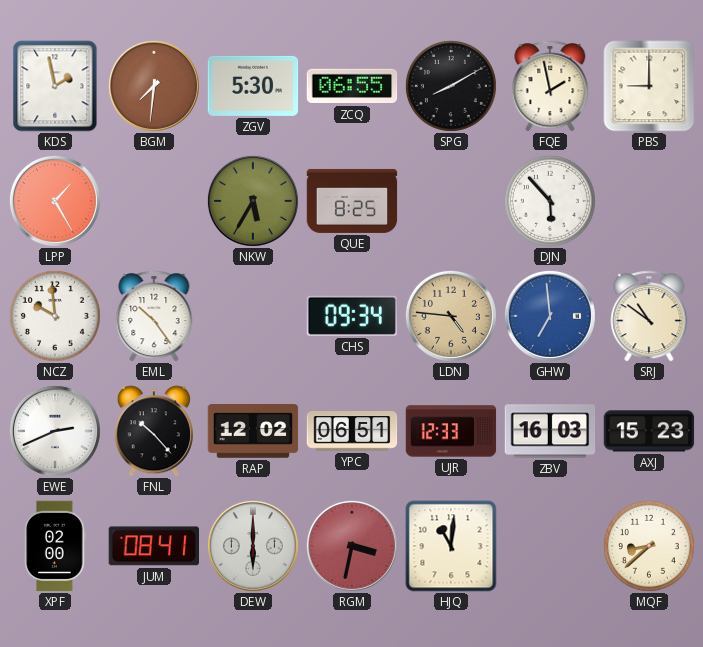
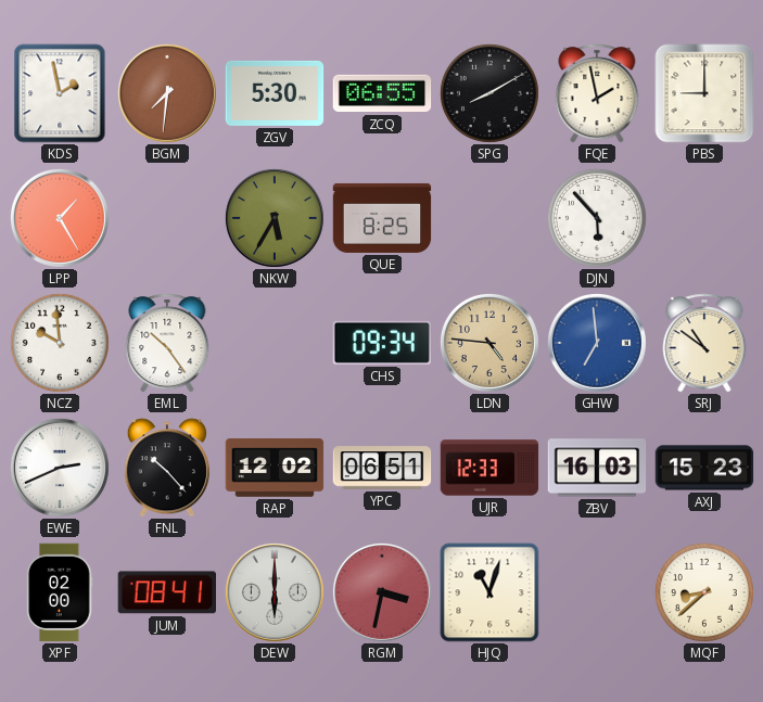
HJQ: 11:01 -> 11:03 (489, 592)
